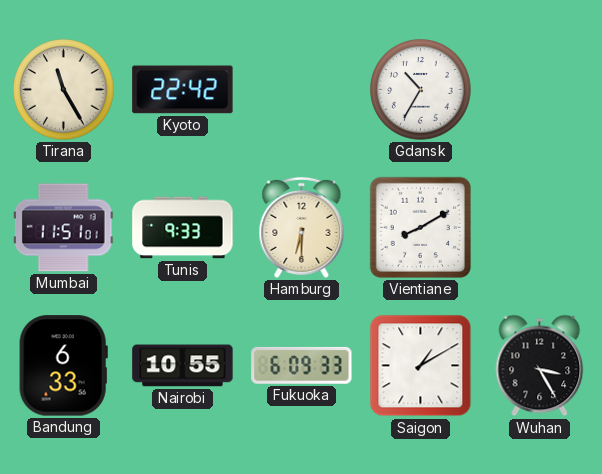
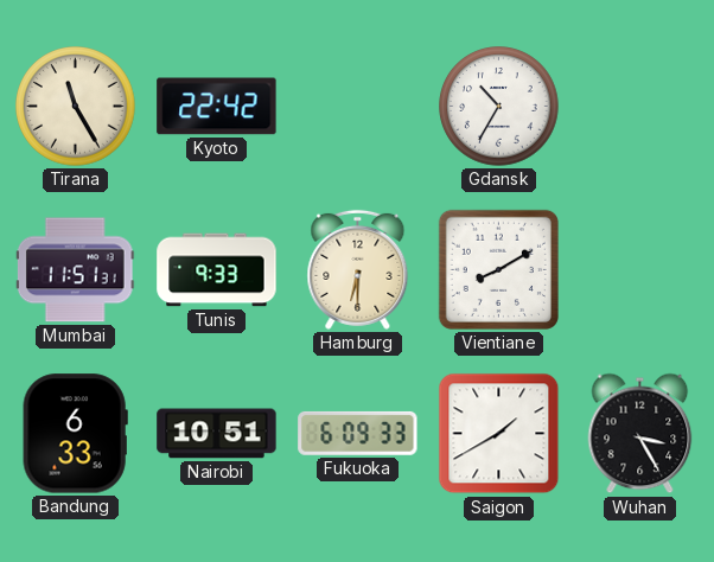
Mumbai: 11:51:01 -> 11:51:31 (75, 270)
Nairobi: 10:55 -> 10:51 (217, 434)
Saigon: 1:10 -> 1:40 (499, 434)
